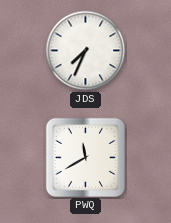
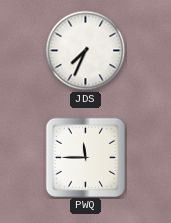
PWQ: 11:40 -> 11:45 (85, 157)
